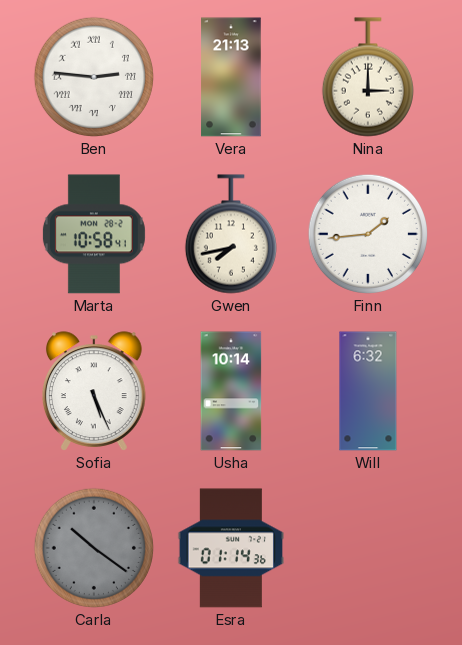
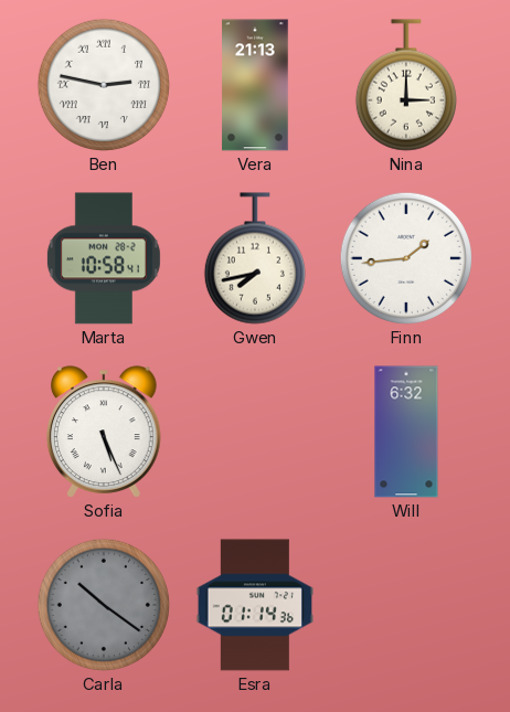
Ben: 2:46 -> 2:47 (104, 85)
Usha: 10:14 -> none (231, 391)
